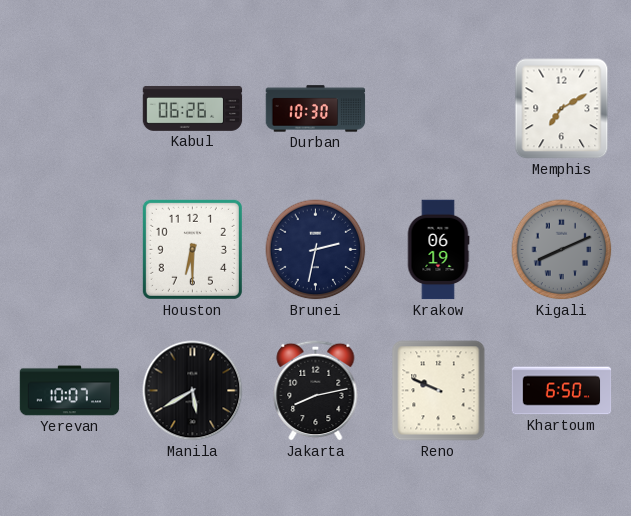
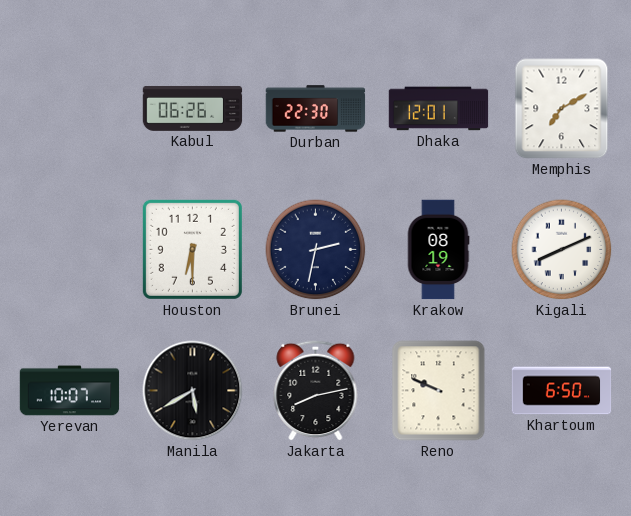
Durban: 10:30 -> 22:30 (316, 109)
Dhaka: none -> 12:01 (439, 109)
Krakow: 06:19 -> 08:19 (438, 250)
Kigali dial: grey -> white (562, 250)
